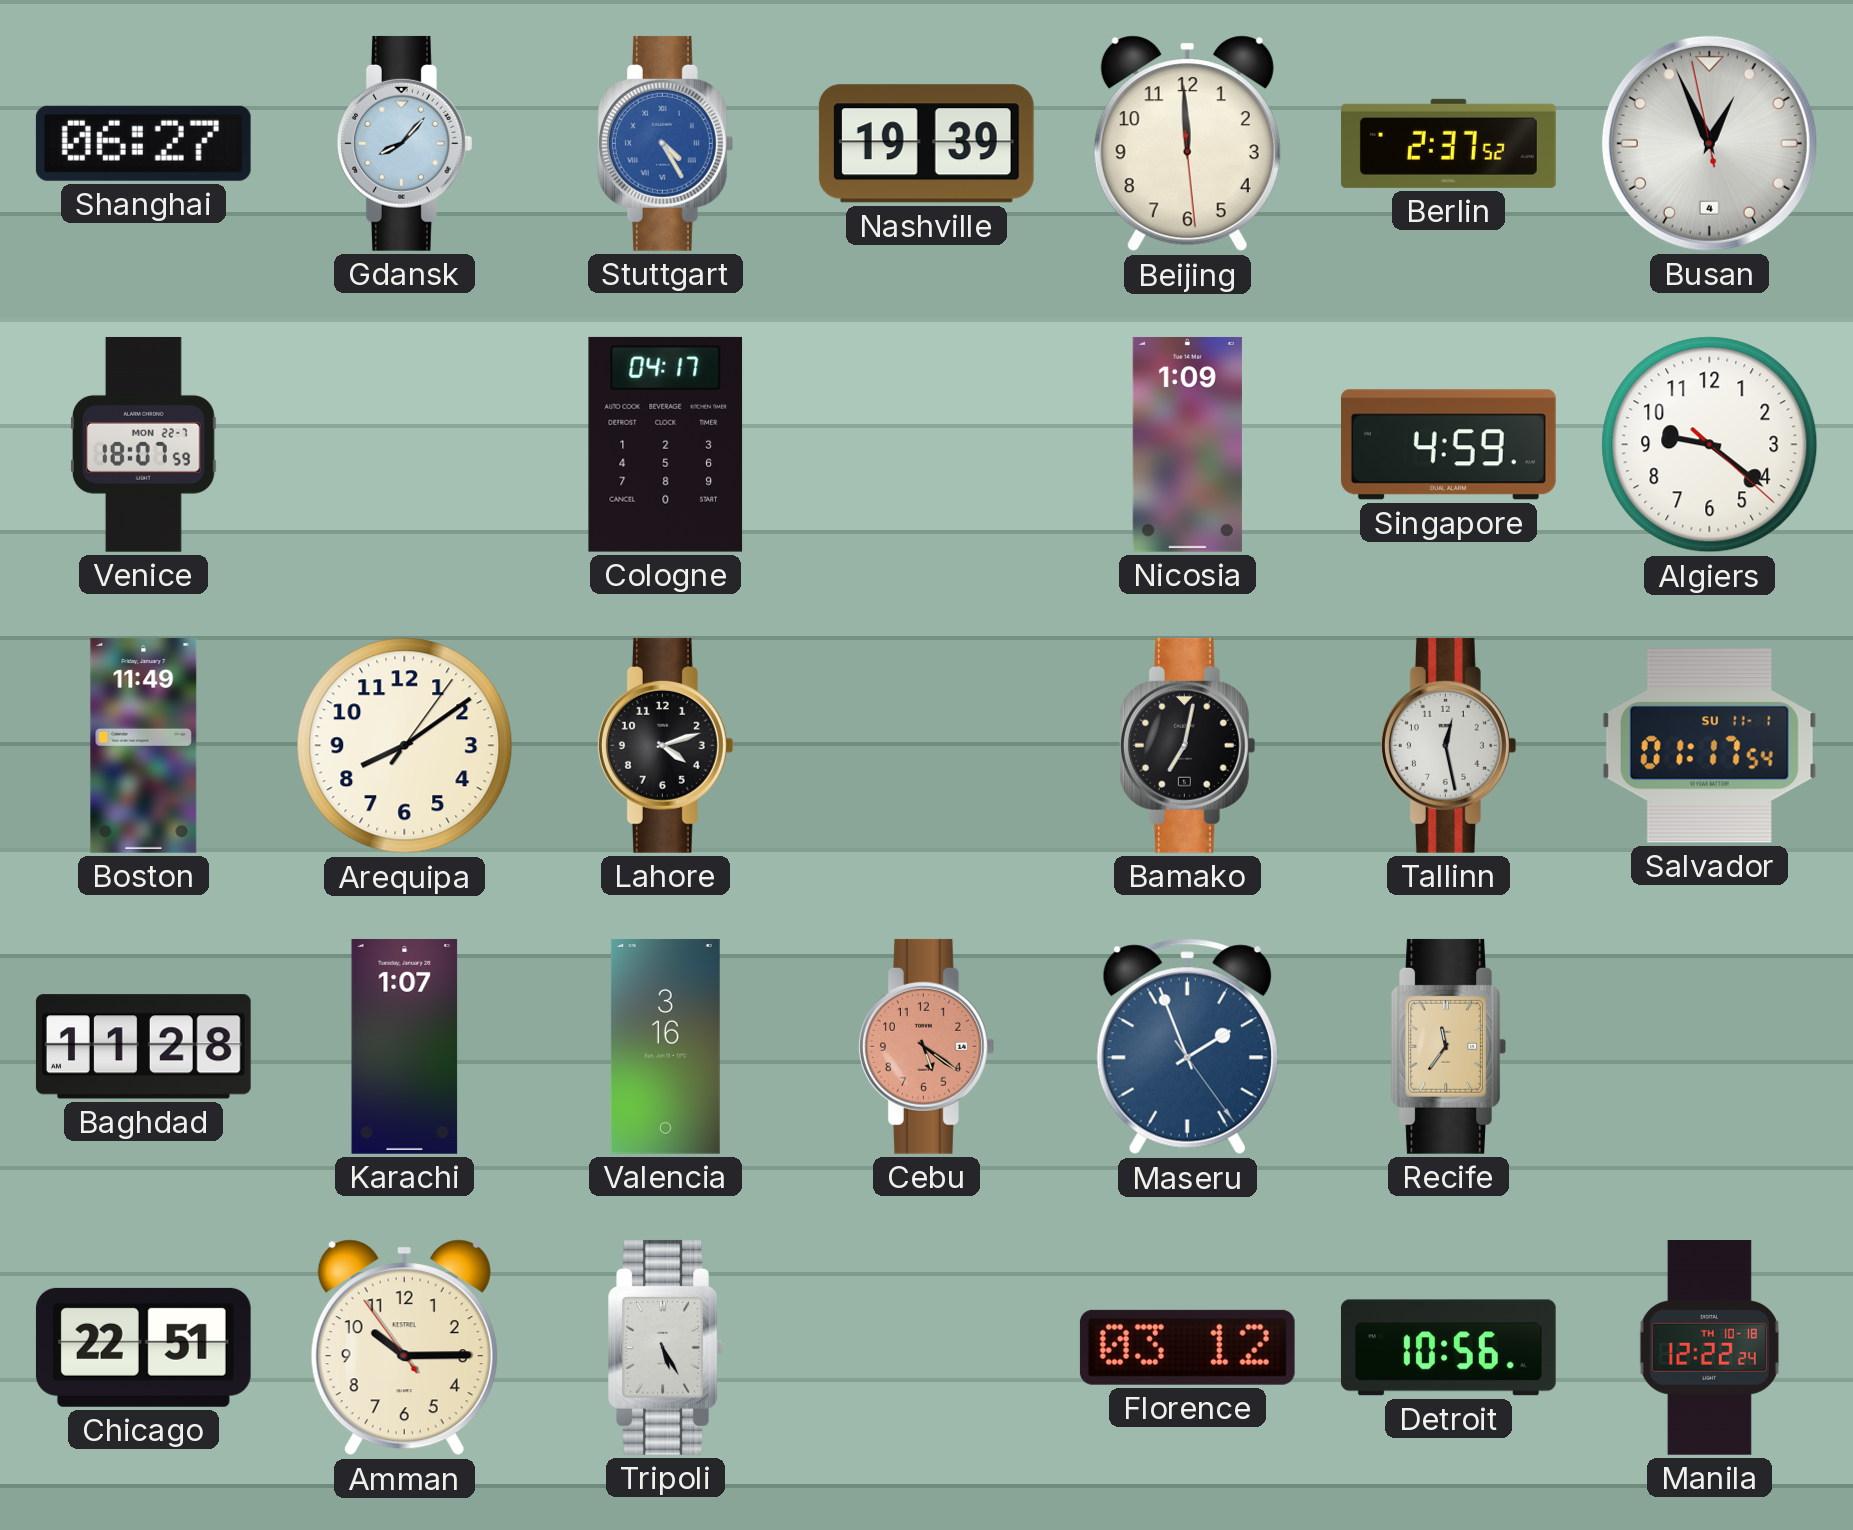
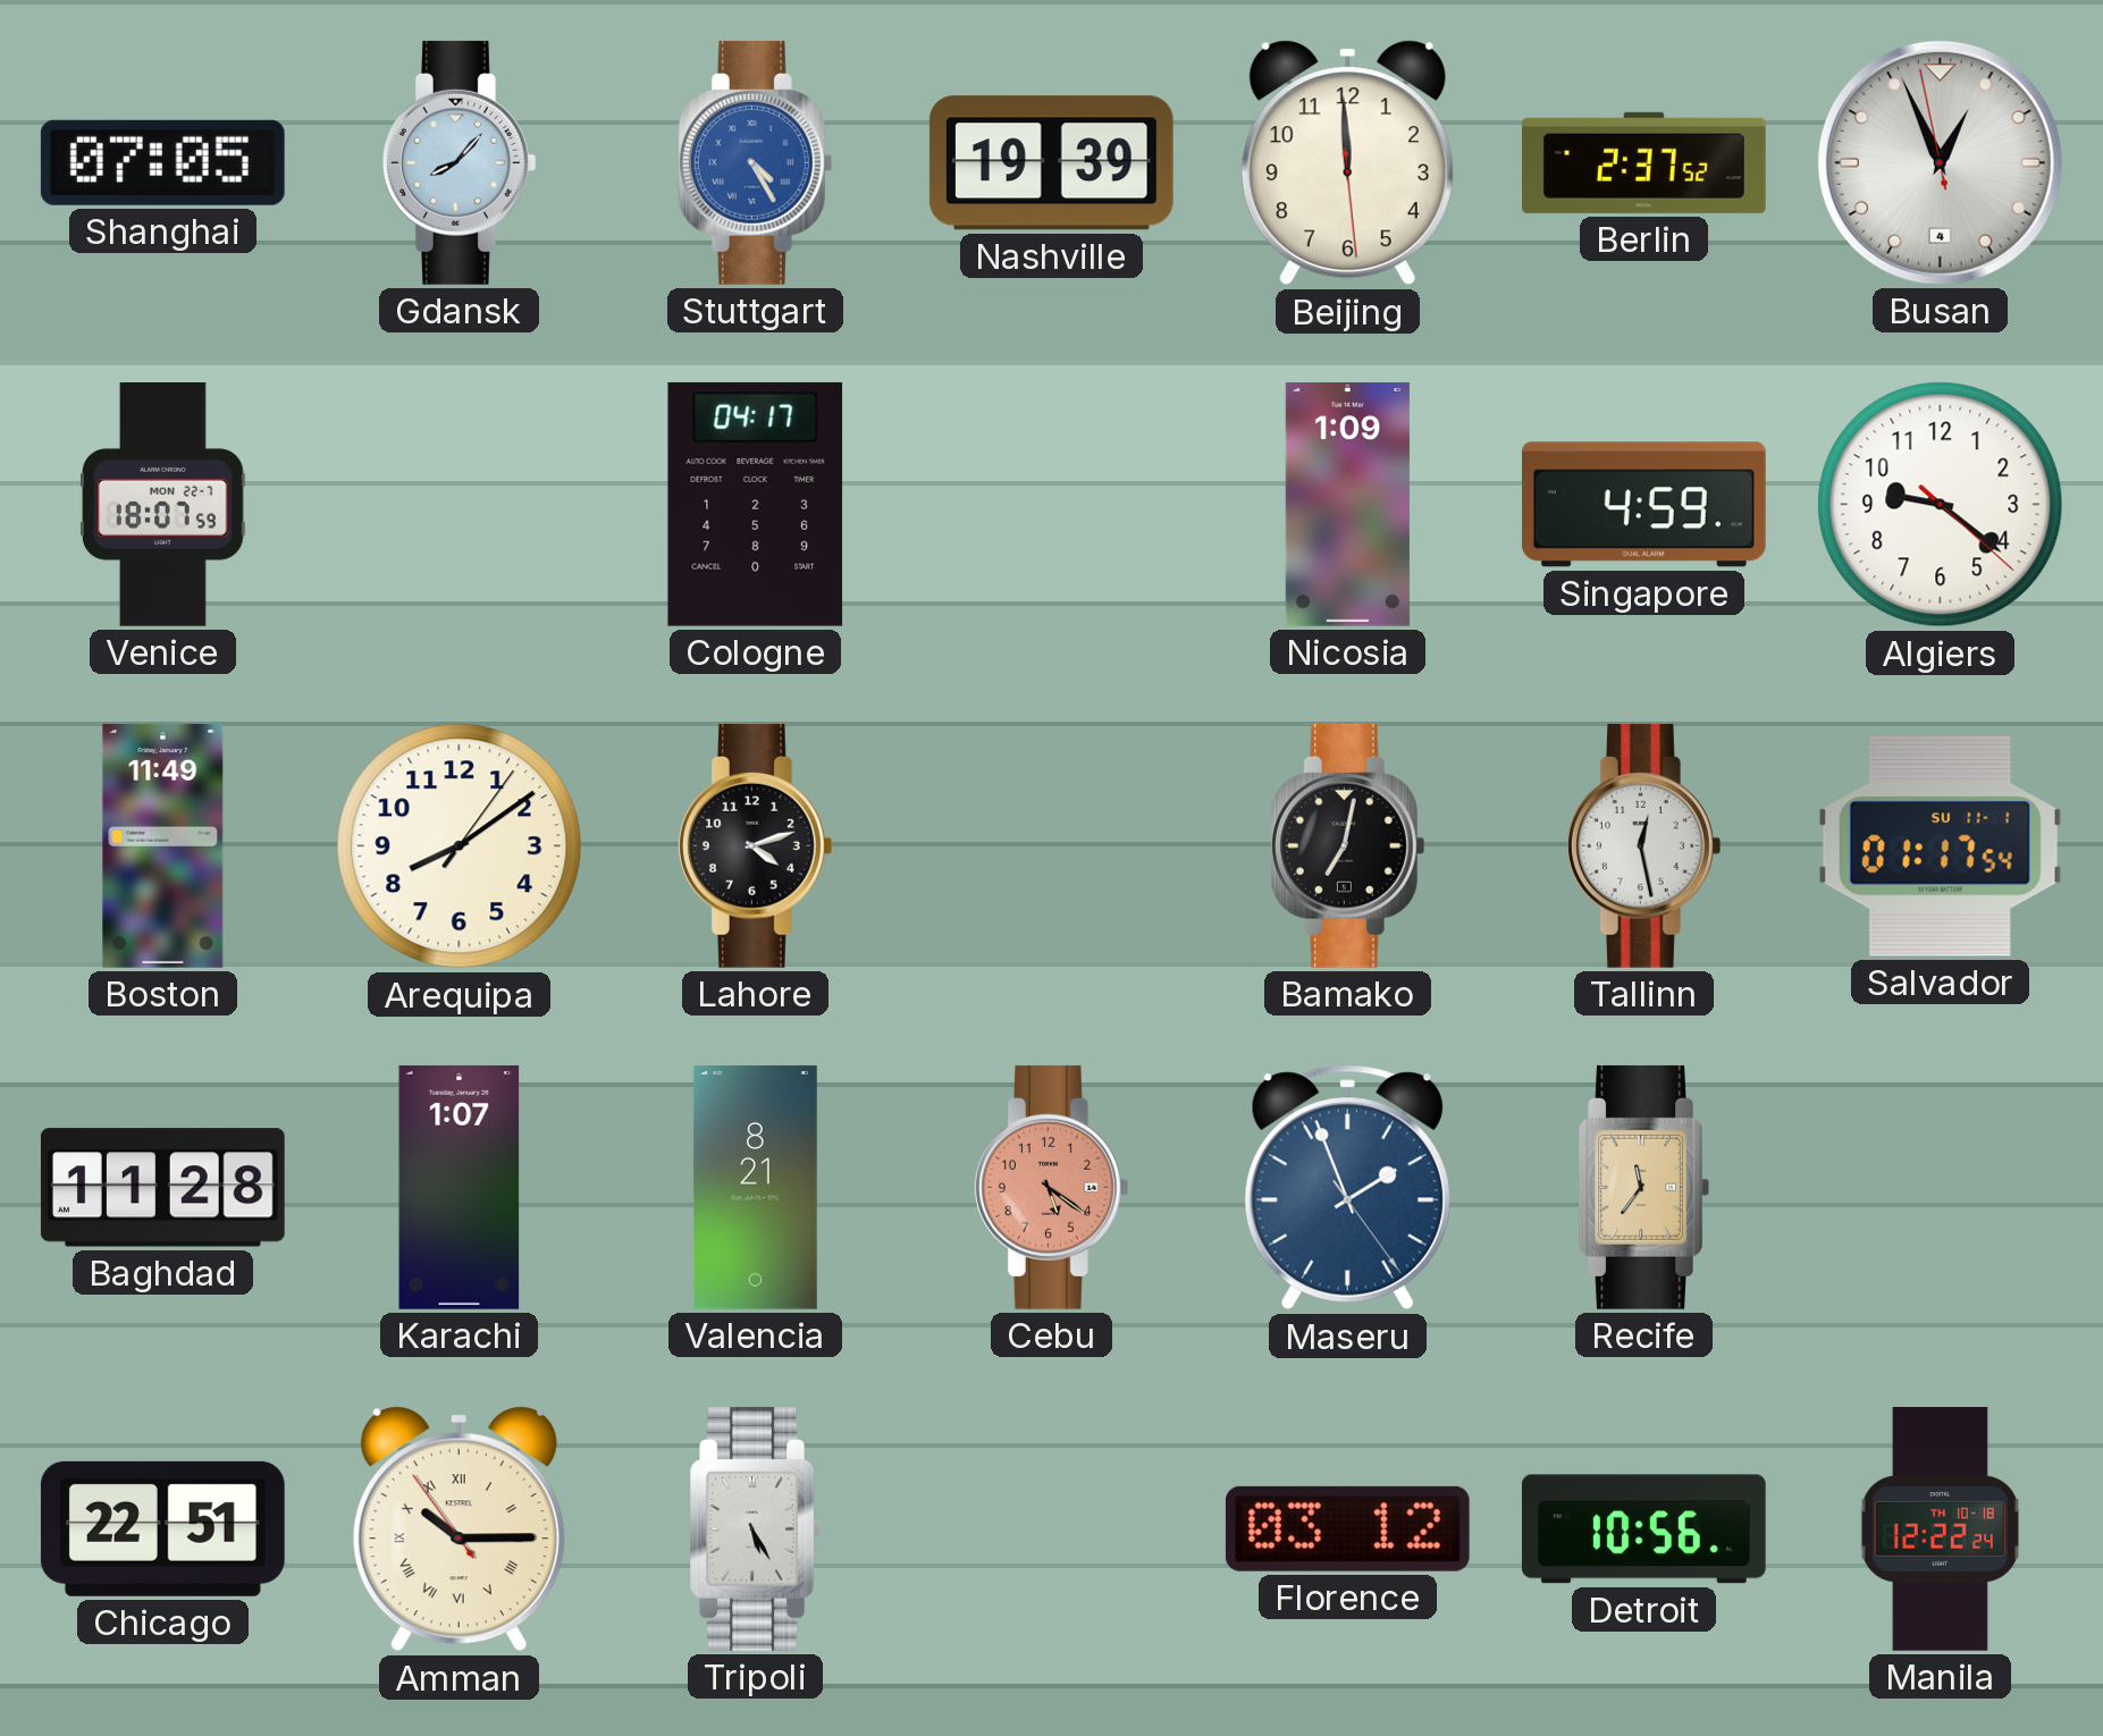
Shanghai: 06:27 -> 07:05 (162, 162)
Valencia: 3:16 -> 8:21 (755, 1187)
Amman numerals: Arabic -> Roman (459, 1529)
